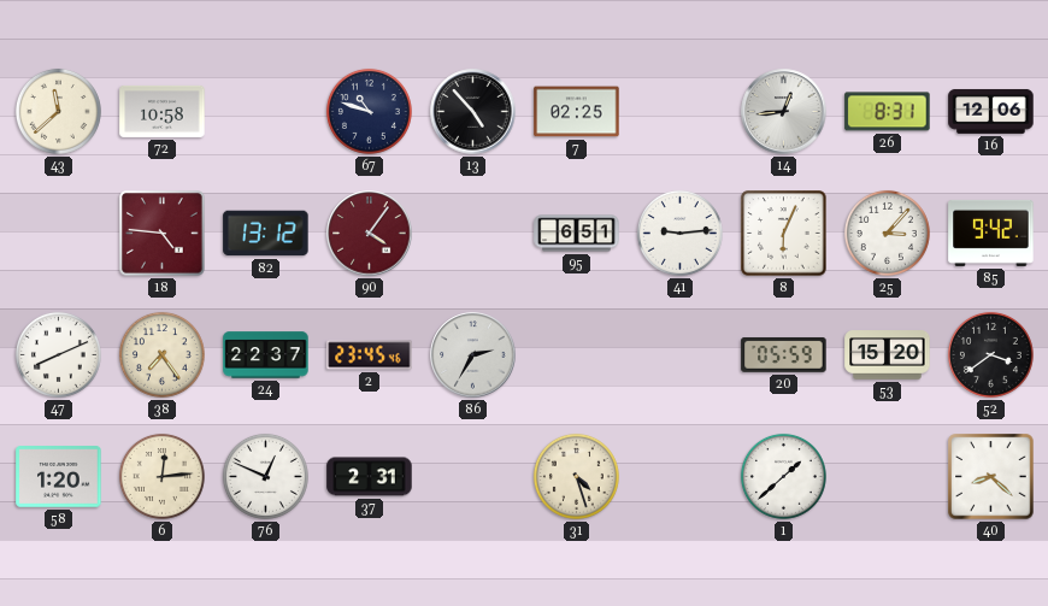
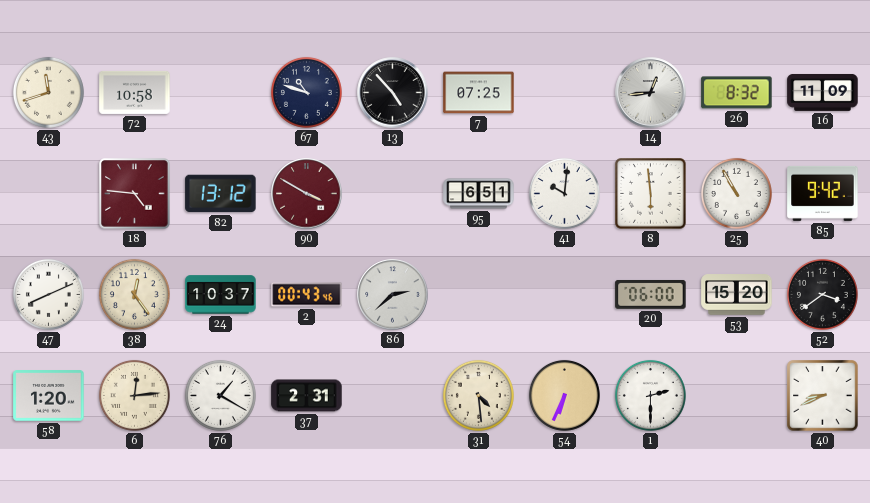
43: 11:38 -> 11:42 (48, 92)
7: 02:25 -> 07:25 (479, 93)
26: 8:31 -> 8:32 (737, 93)
16: 12:06 -> 11:09 (823, 92)
90: 4:06 -> 3:50 (307, 194)
41: 9:14 -> 10:01 (564, 193)
8: 6:04 -> 5:59 (651, 194)
25: 3:07 -> 10:55 (736, 193)
38: 7:24 -> 12:24 (134, 294)
24: 22:37 -> 10:37 (221, 295)
2: 23:45 -> 00:43 (307, 295)
86: 2:35 -> 2:38 (393, 295)
20: 05:59 -> 06:00 (651, 294)
76: 12:49 -> 1:20 (220, 395)
31: 4:27 -> 4:29 (478, 395)
54: none -> 6:34 (564, 395)
1: 1:38 -> 2:30 (650, 395)
40: 8:22 -> 8:41 (823, 396)
